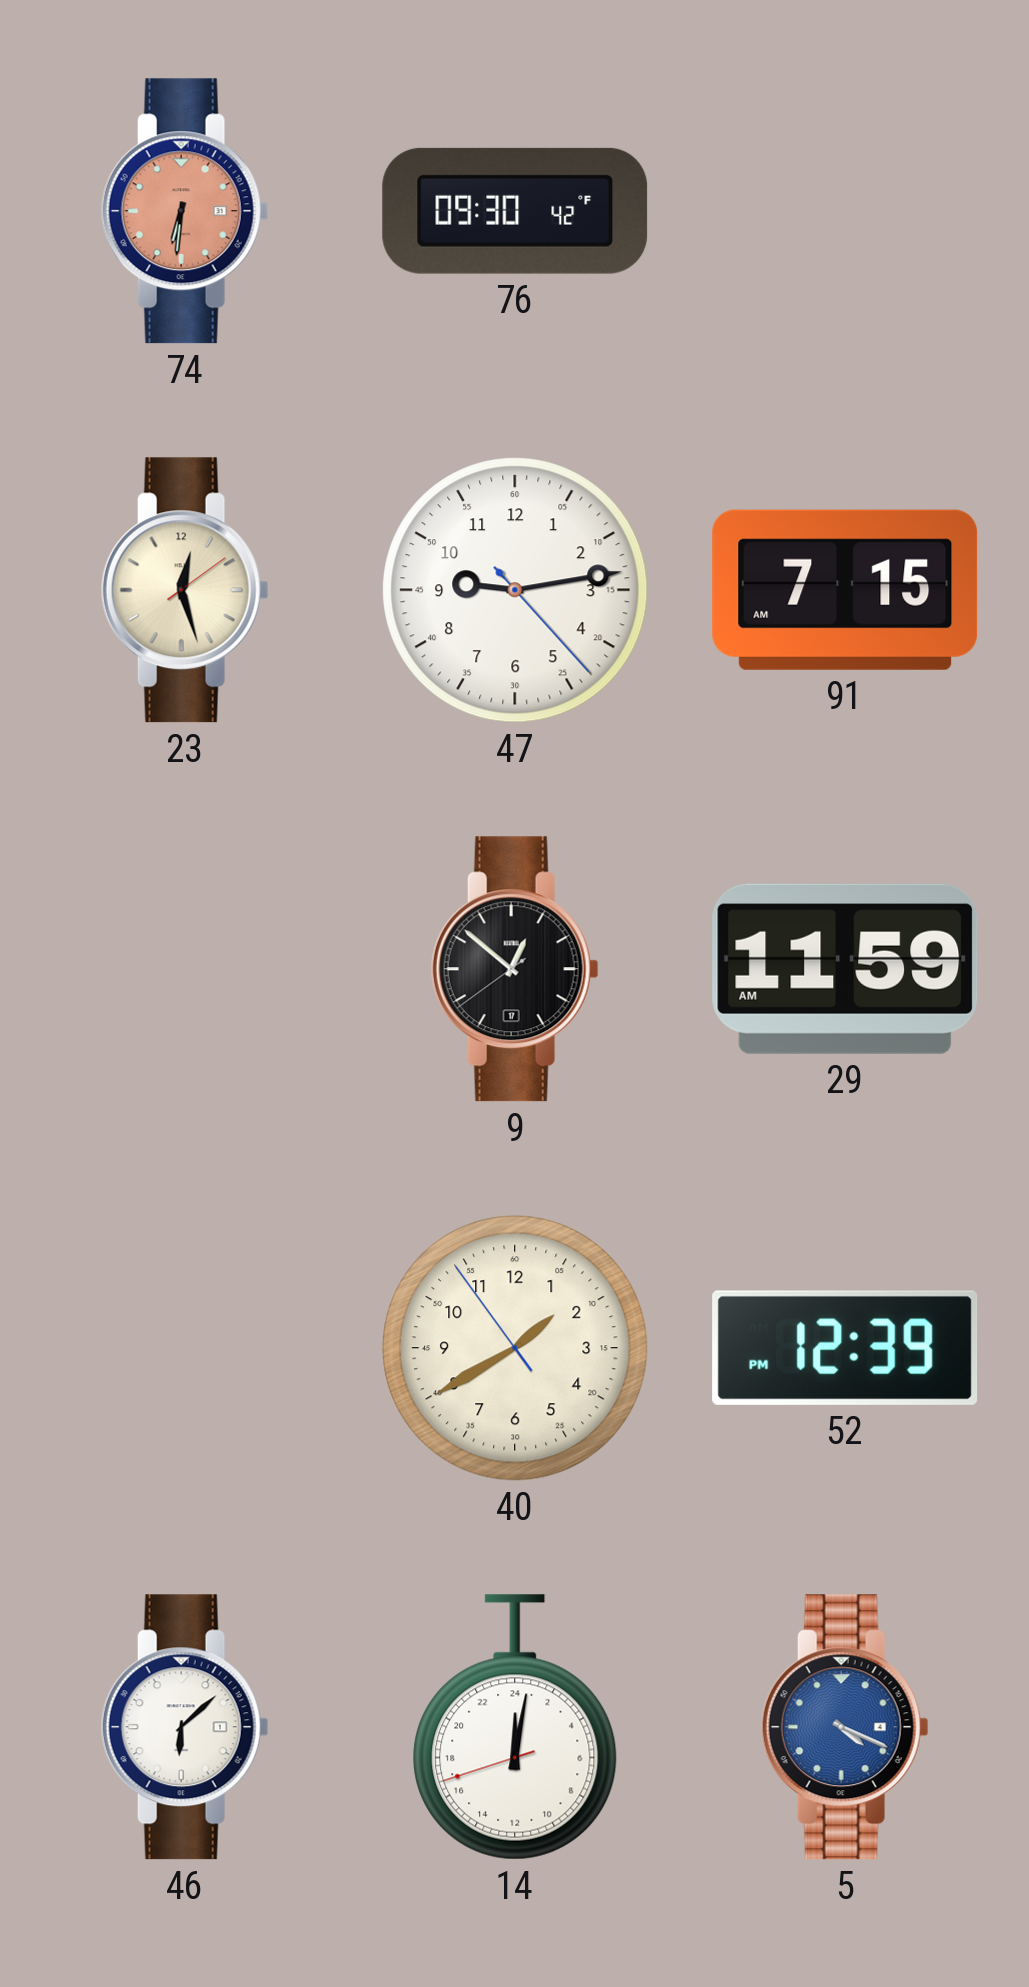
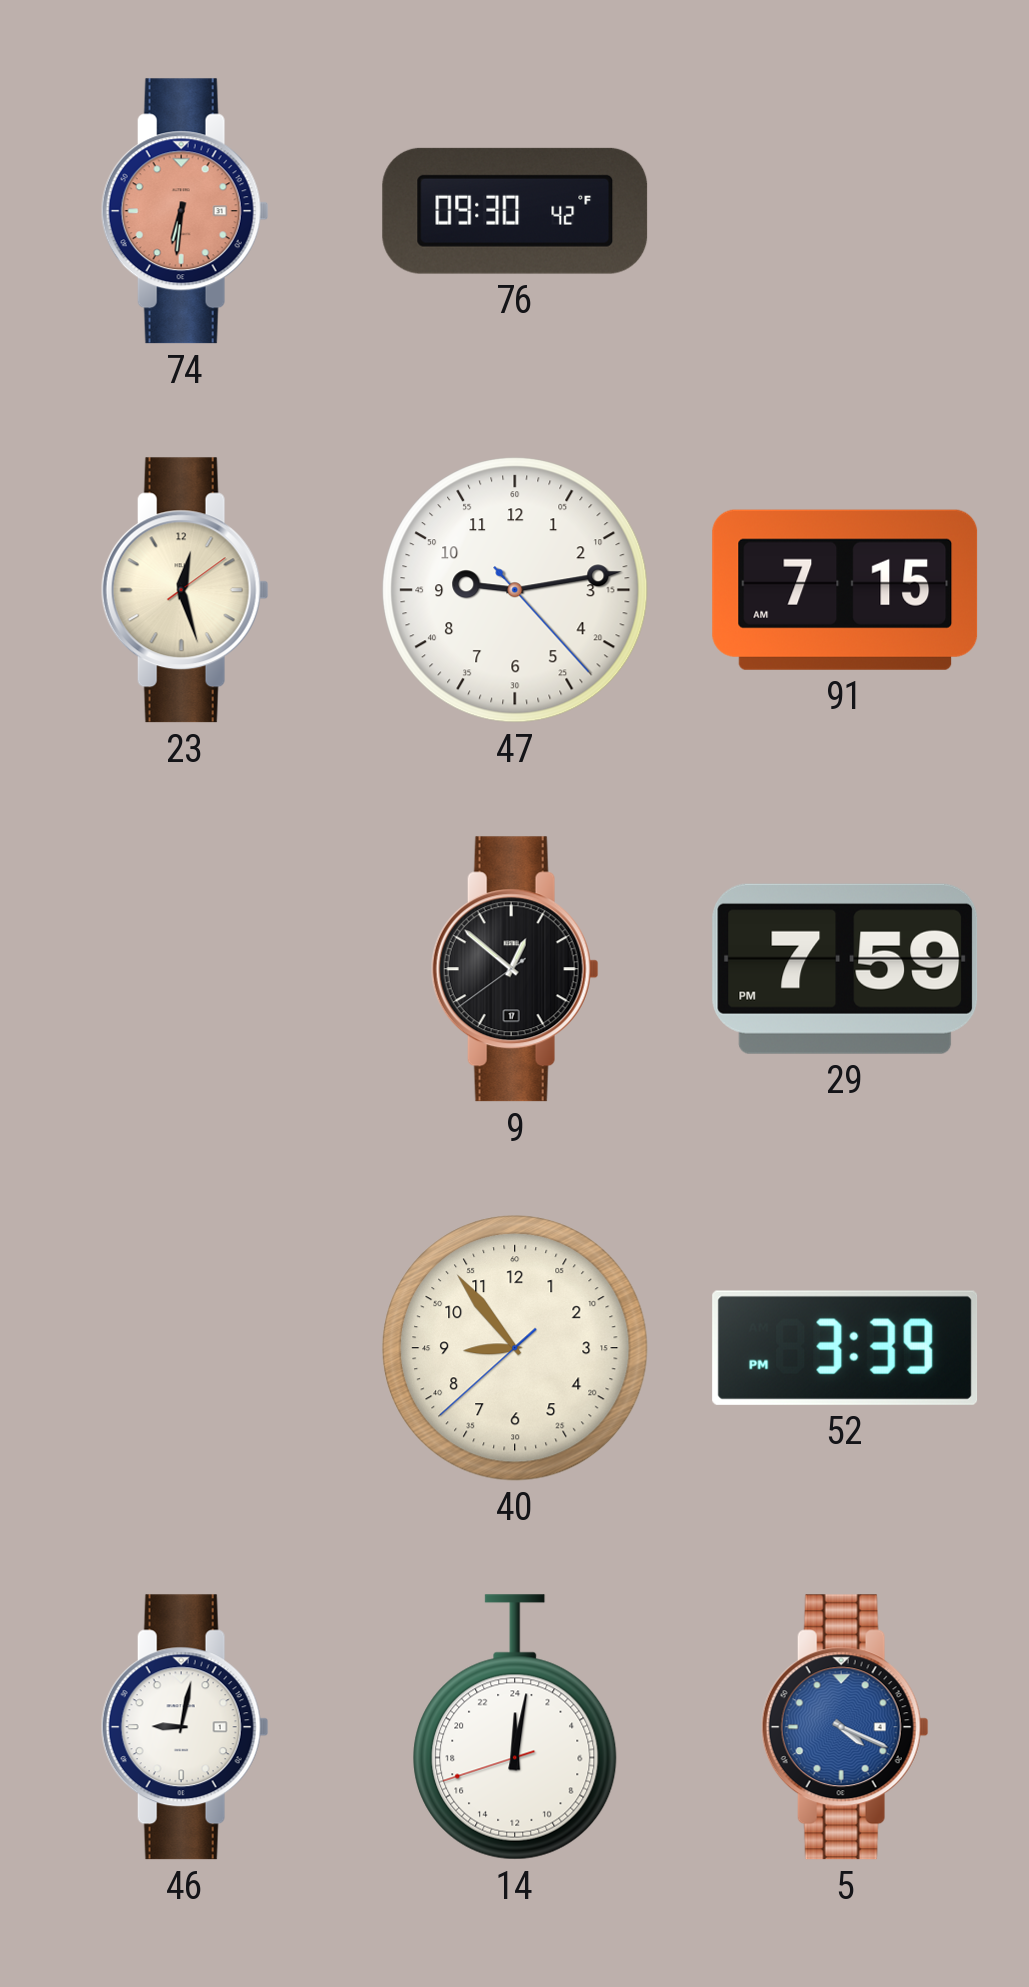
29: 11:59 -> 7:59 (845, 969)
40: 1:39 -> 8:53 (515, 1348)
52: 12:39 -> 3:39 (845, 1348)
46: 6:08 -> 9:02 (185, 1727)
